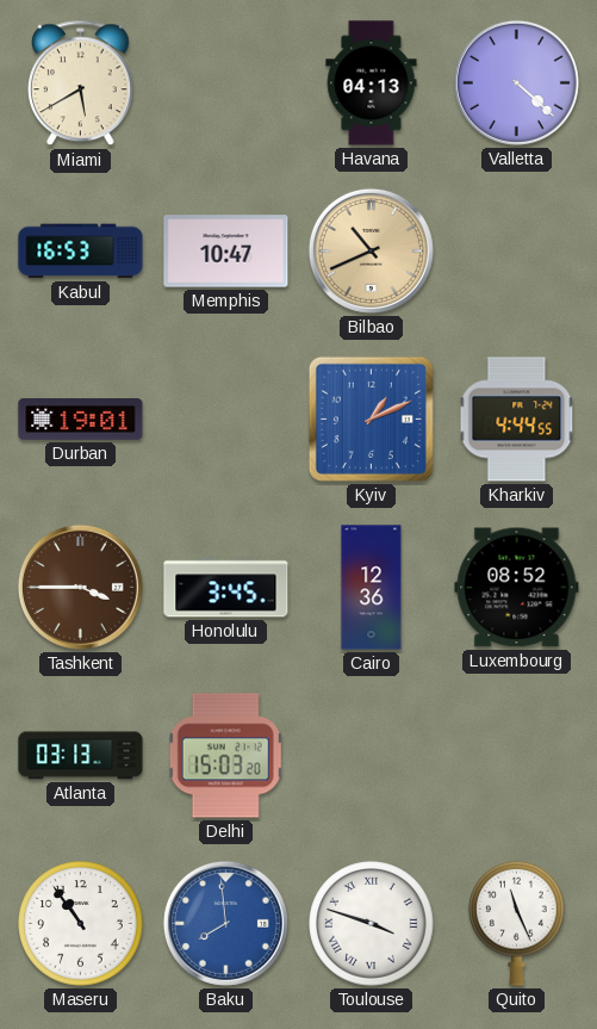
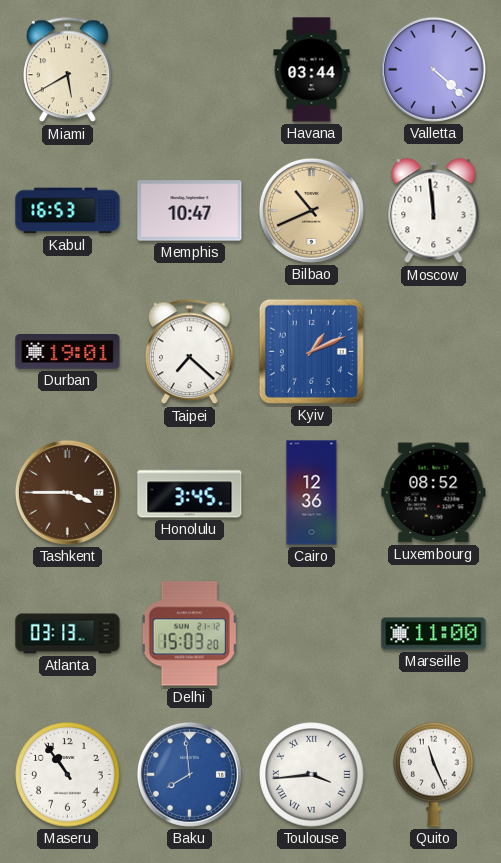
Havana: 04:13 -> 03:44 (312, 70)
Moscow: none -> 11:59 (434, 211)
Taipei: none -> 7:22 (190, 352)
Kharkiv: 4:44 -> none (517, 420)
Marseille: none -> 11:00 (434, 634)
Toulouse: 3:48 -> 3:44 (312, 775)
